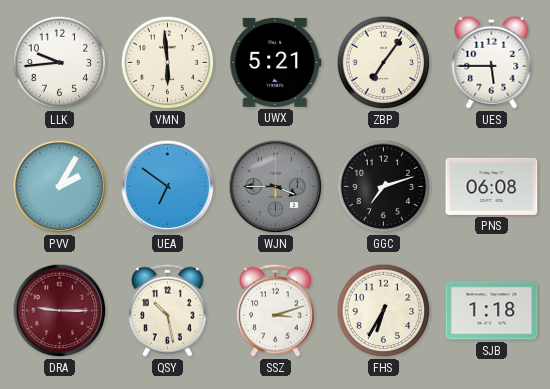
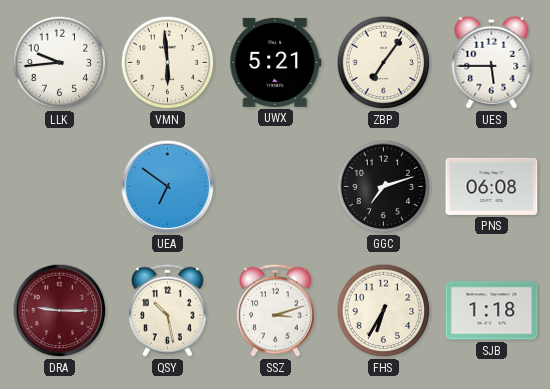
PVV: 2:05 -> none (60, 187)
WJN: 3:45 -> none (276, 187)
